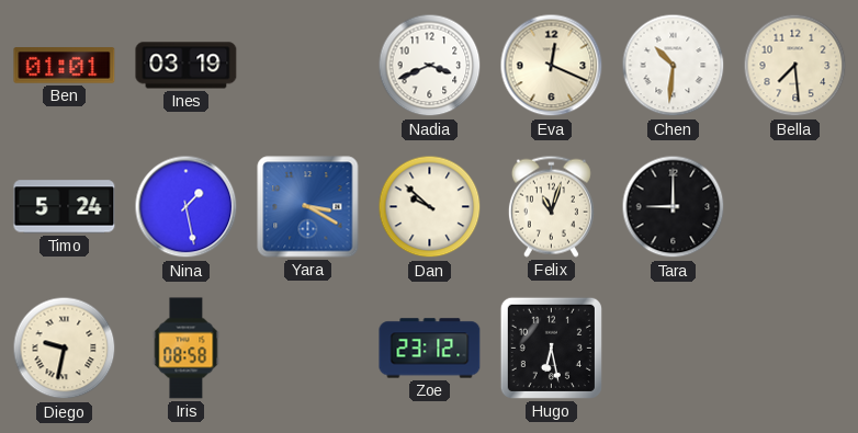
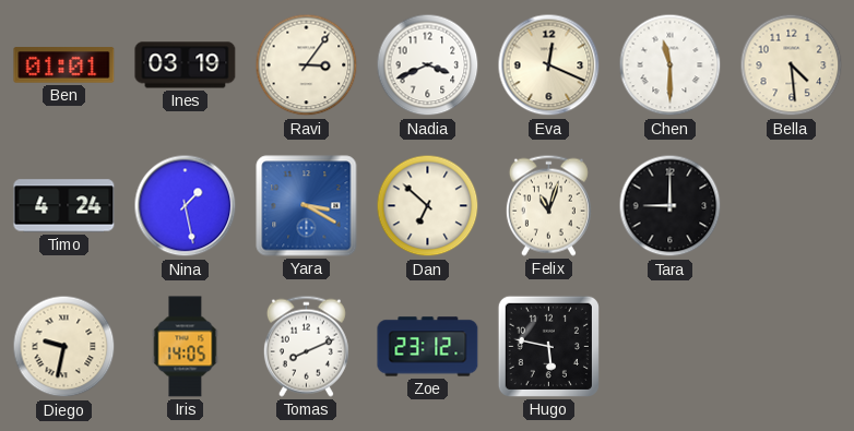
Ravi: none -> 3:06 (307, 65)
Chen: 10:31 -> 11:30 (671, 65)
Bella: 7:29 -> 4:29 (792, 65)
Timo: 5:24 -> 4:24 (64, 206)
Dan: 9:52 -> 6:52 (428, 206)
Iris: 08:58 -> 14:05 (186, 347)
Tomas: none -> 8:11 (306, 346)
Hugo: 6:28 -> 5:47 (548, 346)
